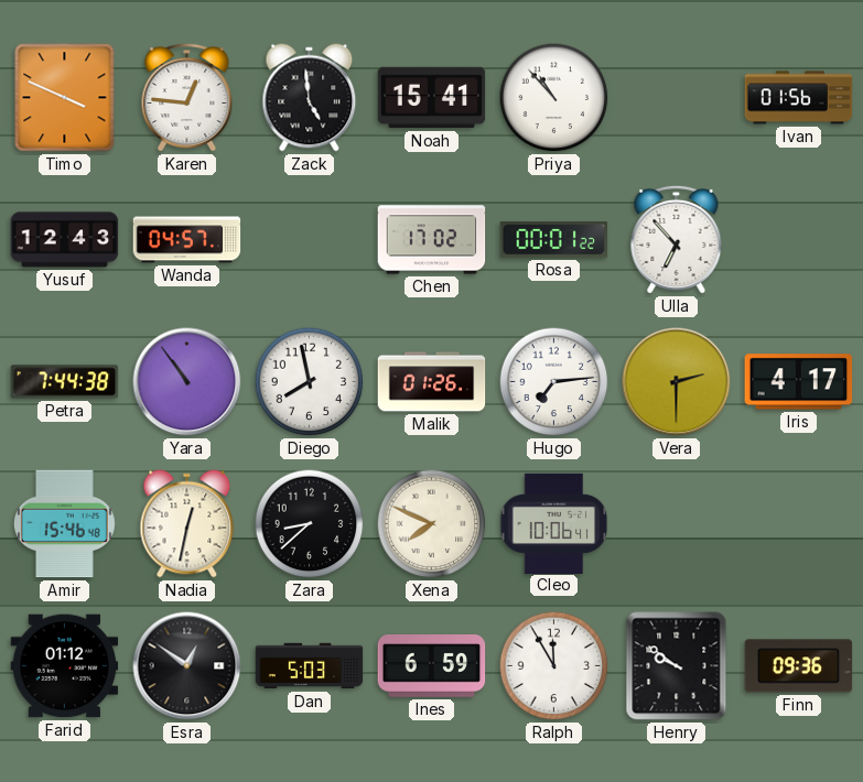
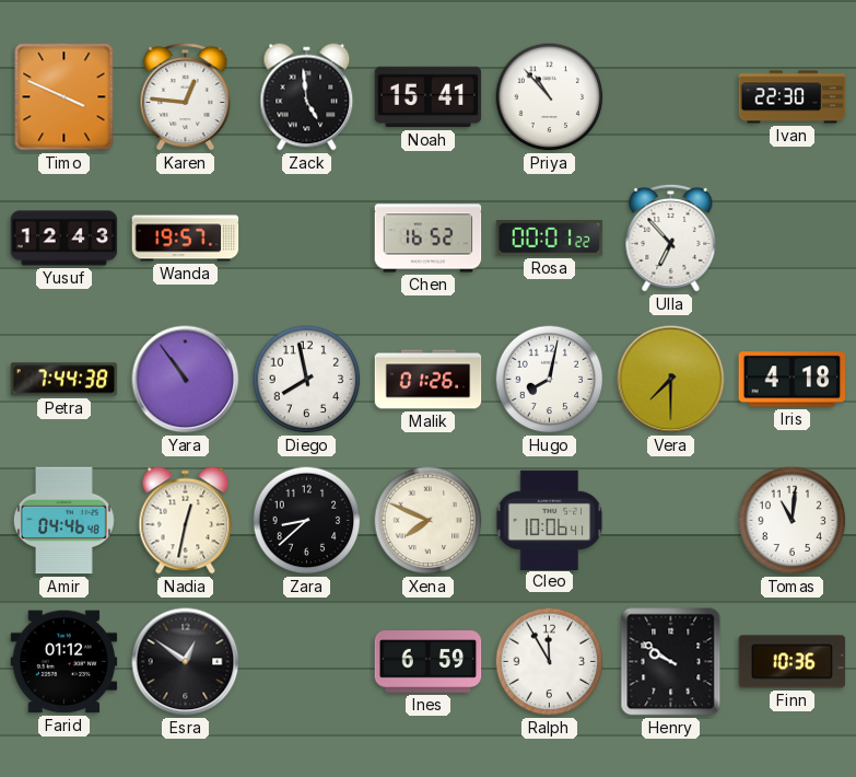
Ivan: 01:56 -> 22:30 (793, 97)
Wanda: 04:57 -> 19:57 (186, 239)
Chen: 17:02 -> 16:52 (429, 239)
Hugo: 7:14 -> 8:02 (550, 380)
Vera: 2:30 -> 7:30 (671, 380)
Iris: 4:17 -> 4:18 (793, 380)
Amir: 15:46 -> 04:46 (63, 521)
Tomas: none -> 11:01 (793, 521)
Dan: 5:03 -> none (310, 666)
Finn: 09:36 -> 10:36 (793, 662)
